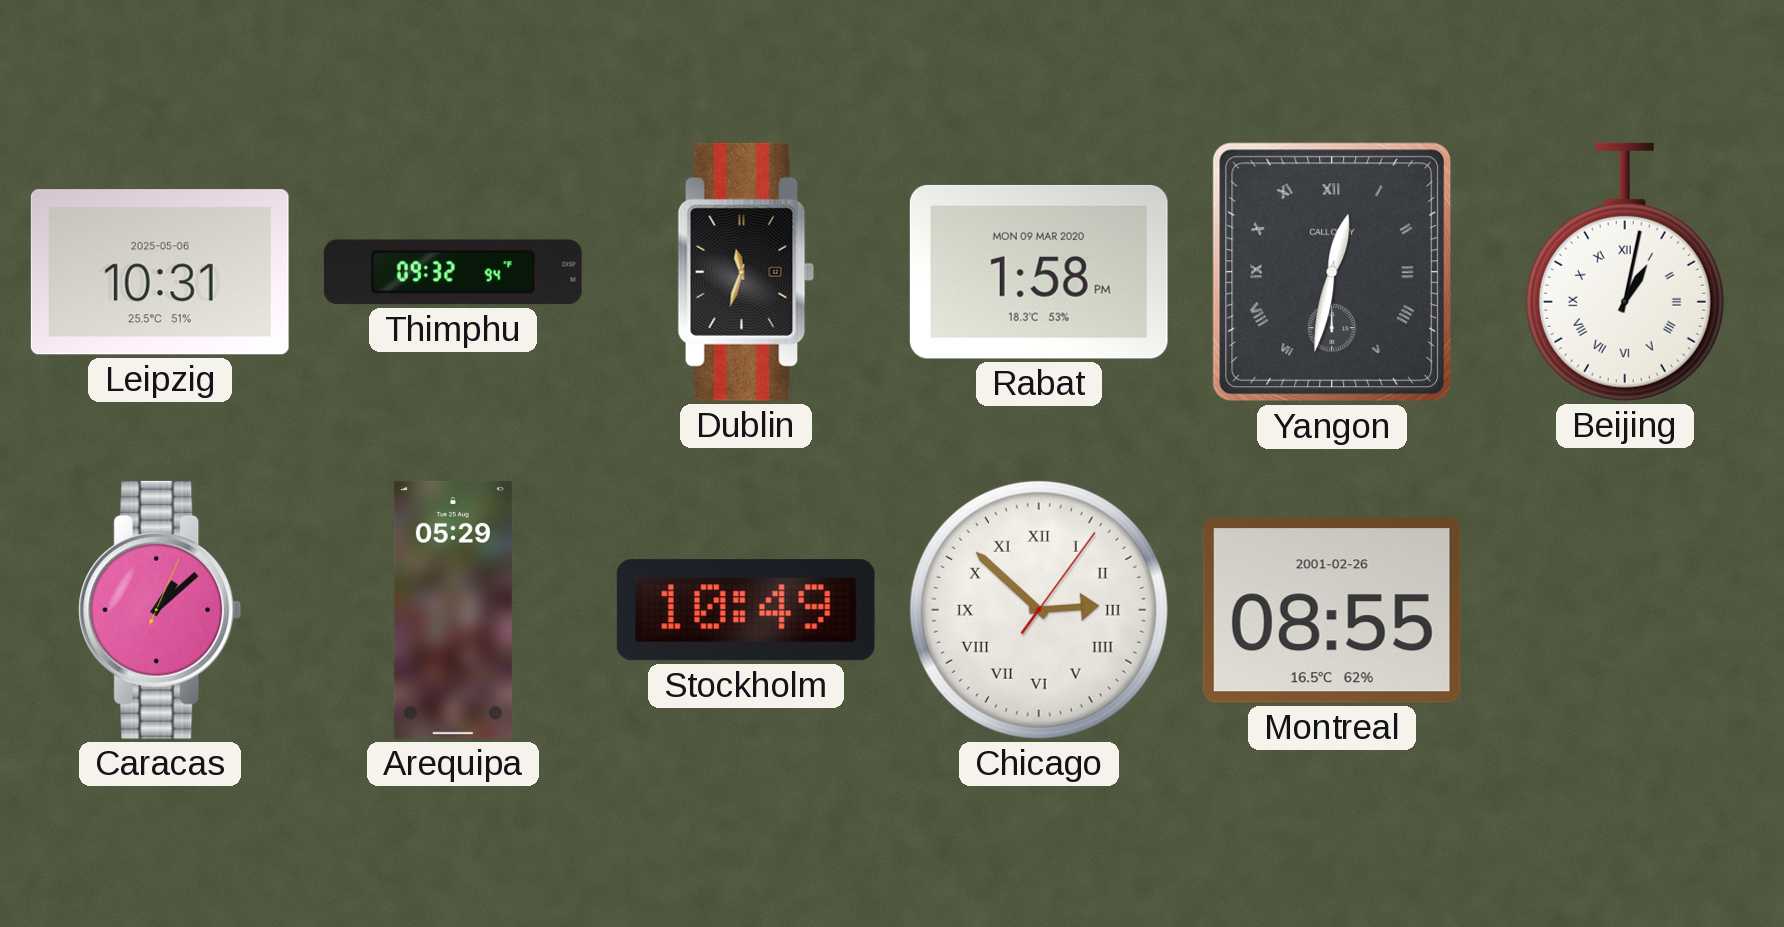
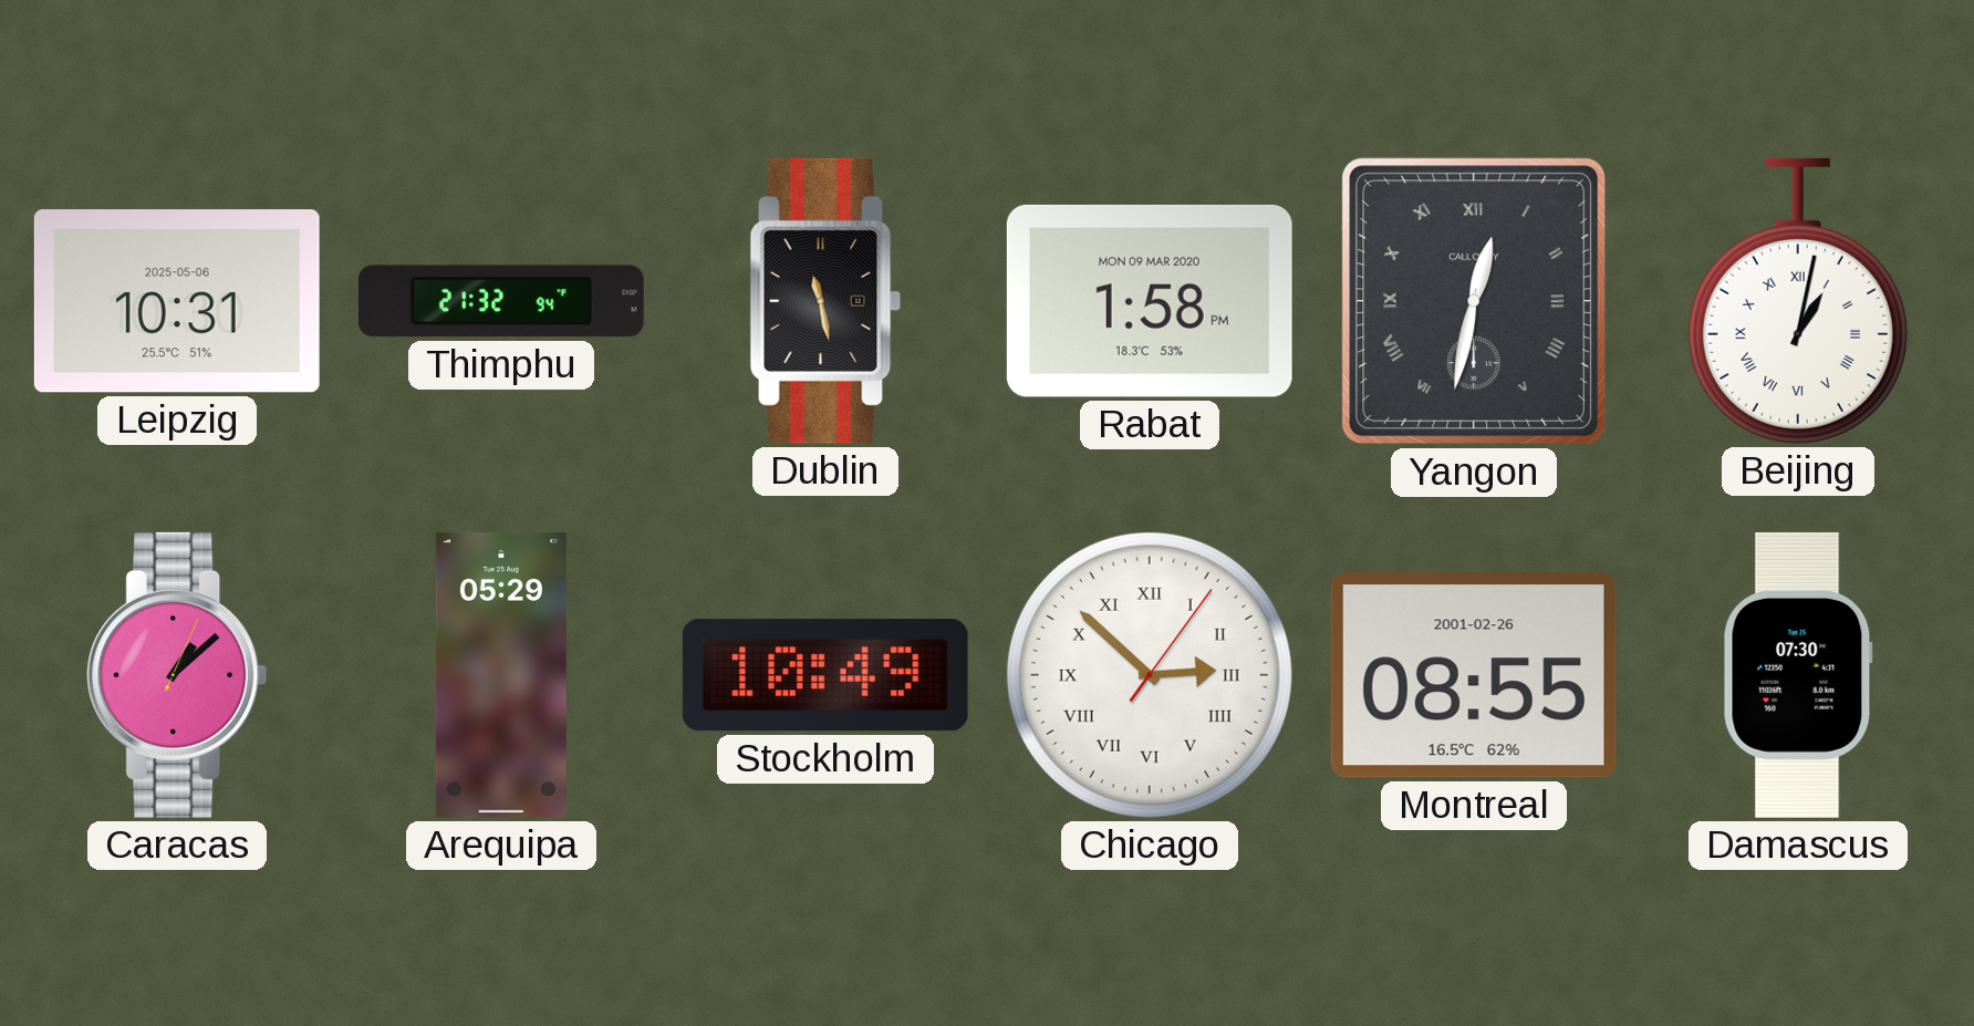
Thimphu: 09:32 -> 21:32 (501, 301)
Dublin: 11:33 -> 11:28 (825, 301)
Damascus: none -> 07:30 (1798, 675)
